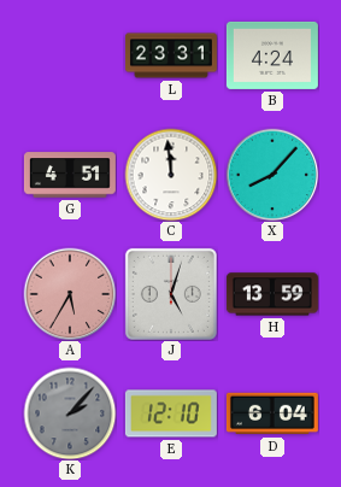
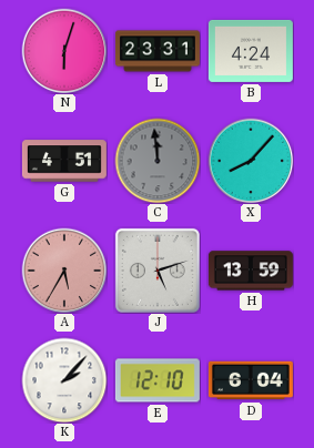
N: none -> 6:03 (64, 51)
C dial: white -> grey (158, 161)
J: 5:03 -> 5:12 (158, 271)
K dial: grey -> white (64, 380)
